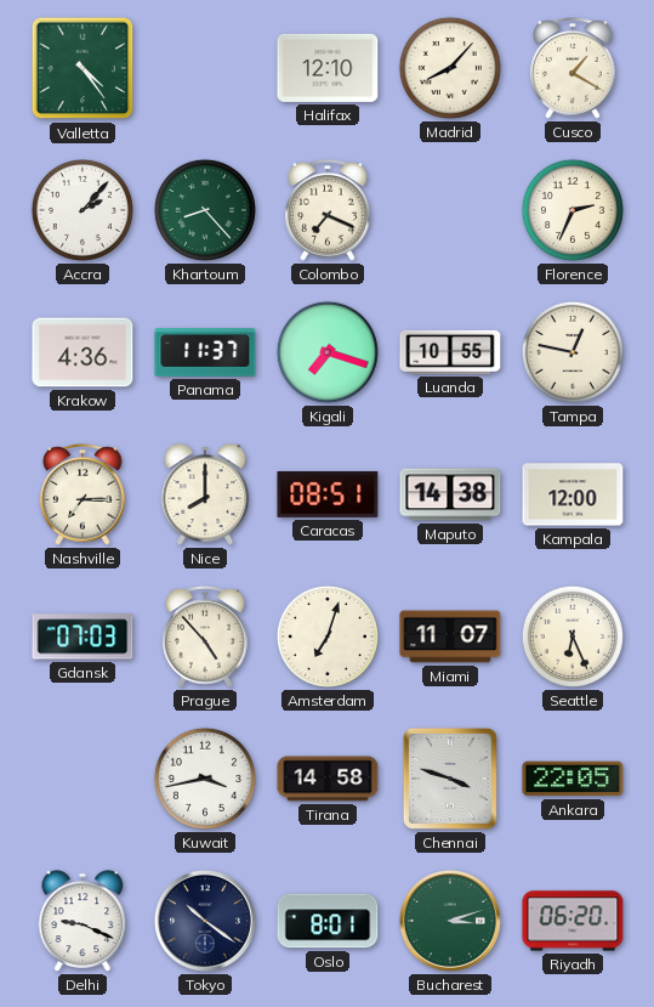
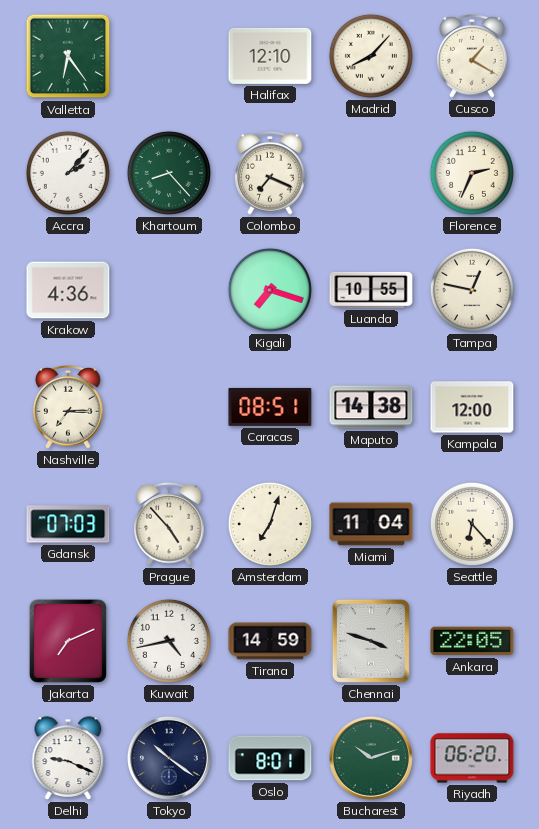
Valletta: 4:24 -> 6:24 (68, 56)
Panama: 11:37 -> none (205, 352)
Nice: 8:00 -> none (205, 494)
Miami: 11:07 -> 11:04 (371, 524)
Seattle: 6:26 -> 6:23 (472, 524)
Jakarta: none -> 7:11 (68, 641)
Kuwait: 3:43 -> 4:43 (169, 641)
Tirana: 14:58 -> 14:59 (270, 641)
Bucharest: 3:12 -> 10:12 (371, 758)
